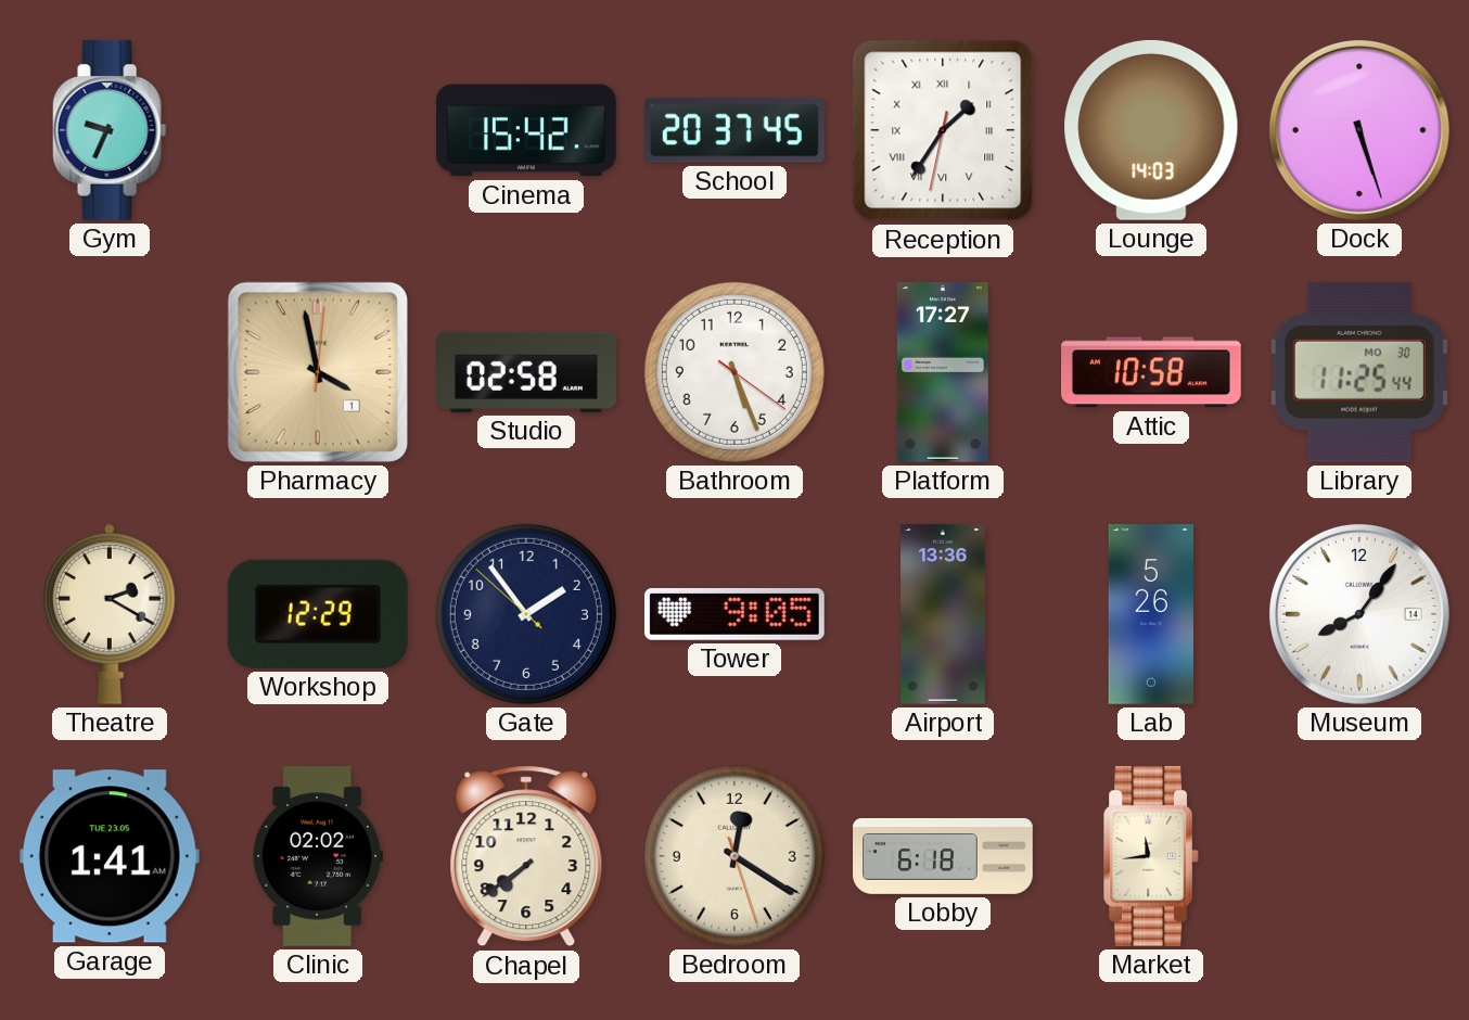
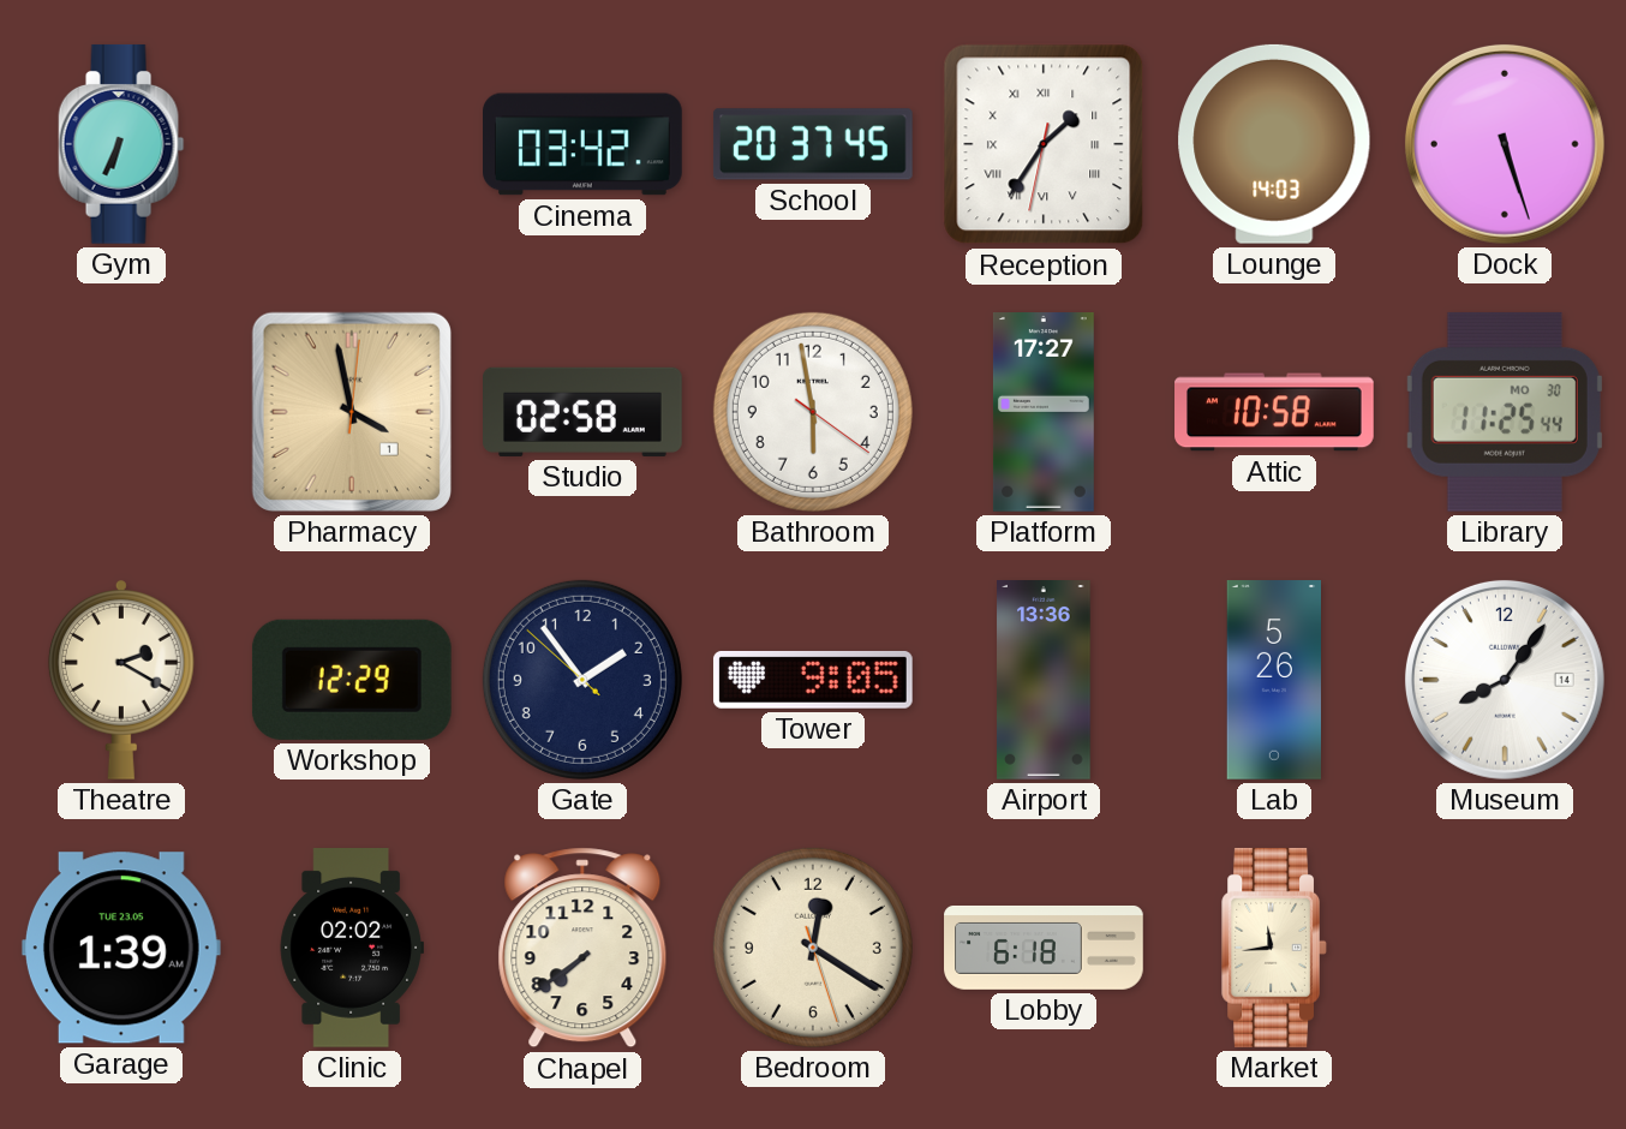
Gym: 9:34 -> 6:34 (121, 144)
Cinema: 15:42 -> 03:42 (584, 144)
Bathroom: 5:26 -> 5:58 (813, 412)
Garage: 1:41 -> 1:39 (121, 948)
